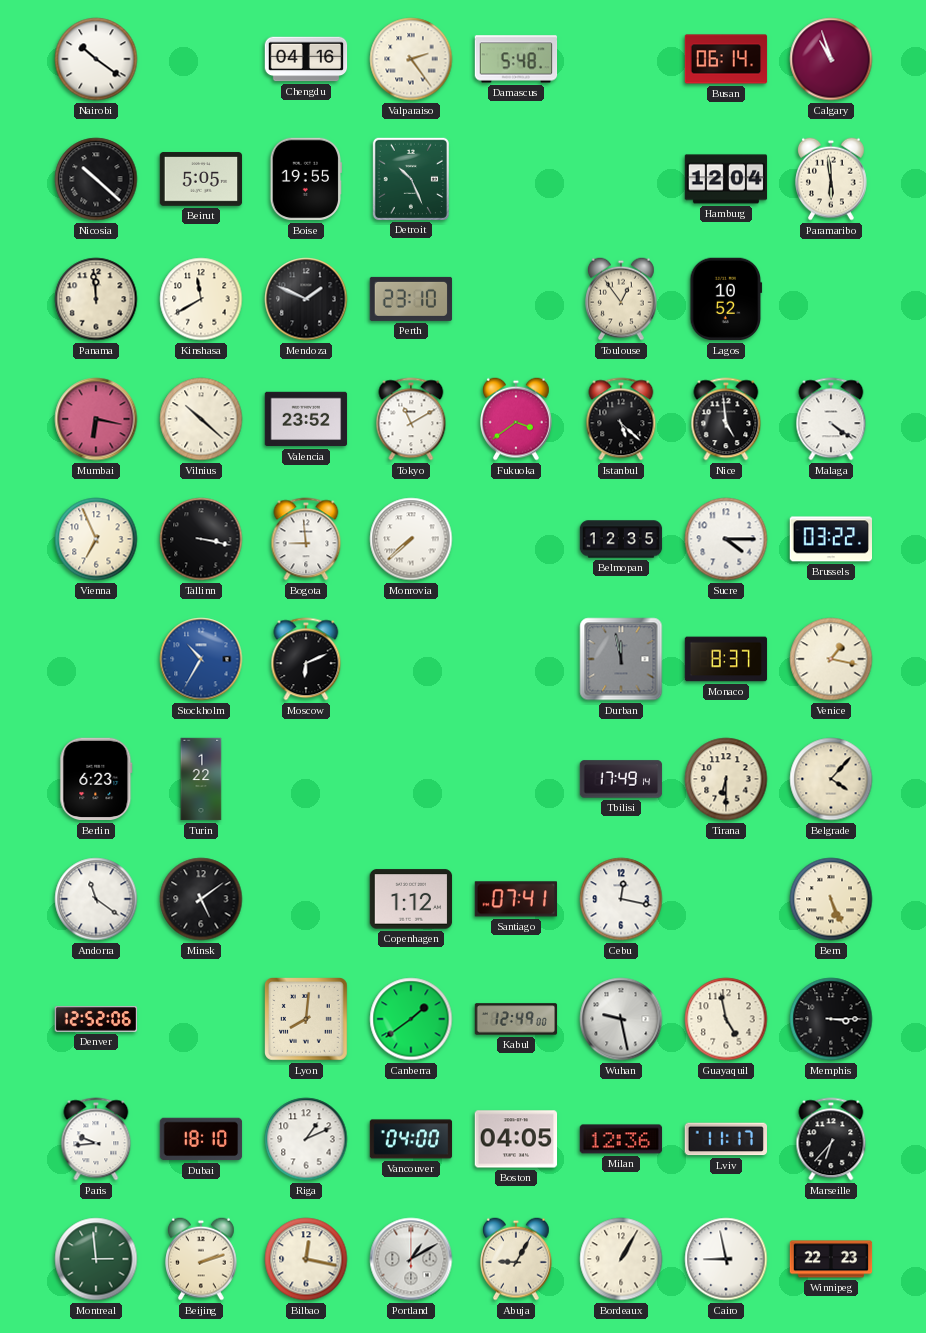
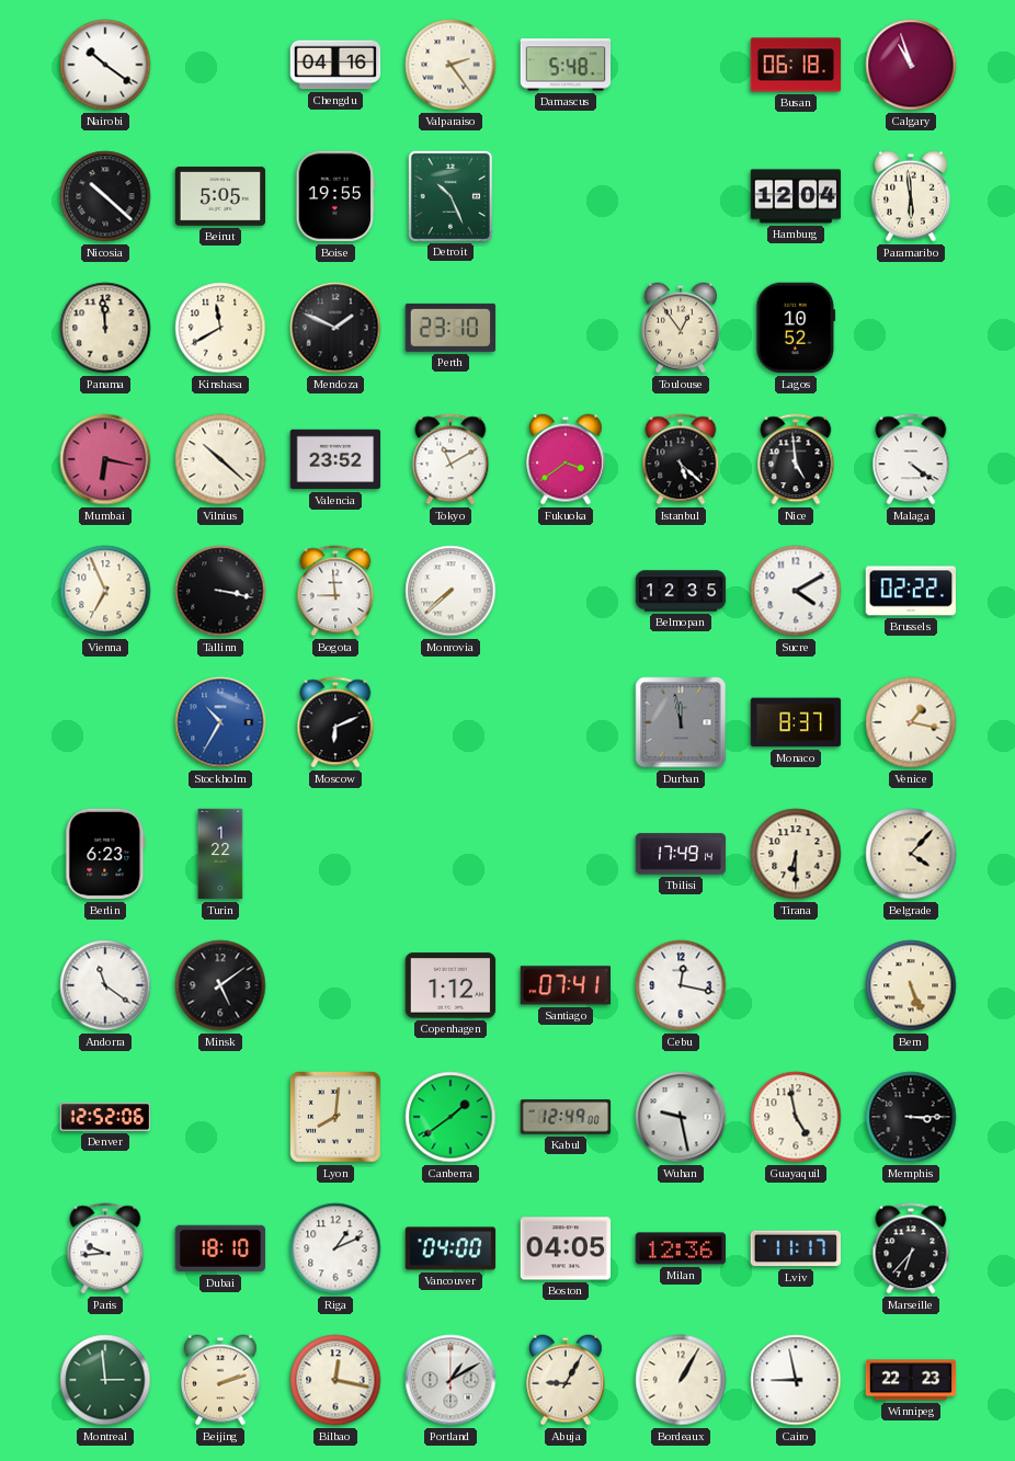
Busan: 06:14 -> 06:18 (796, 65)
Sucre: 4:15 -> 4:10 (796, 591)
Brussels: 03:22 -> 02:22 (910, 591)
